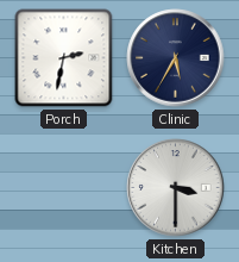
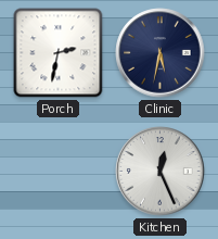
Clinic: 5:35 -> 5:32 (161, 53)
Kitchen: 3:30 -> 12:26 (161, 172)
